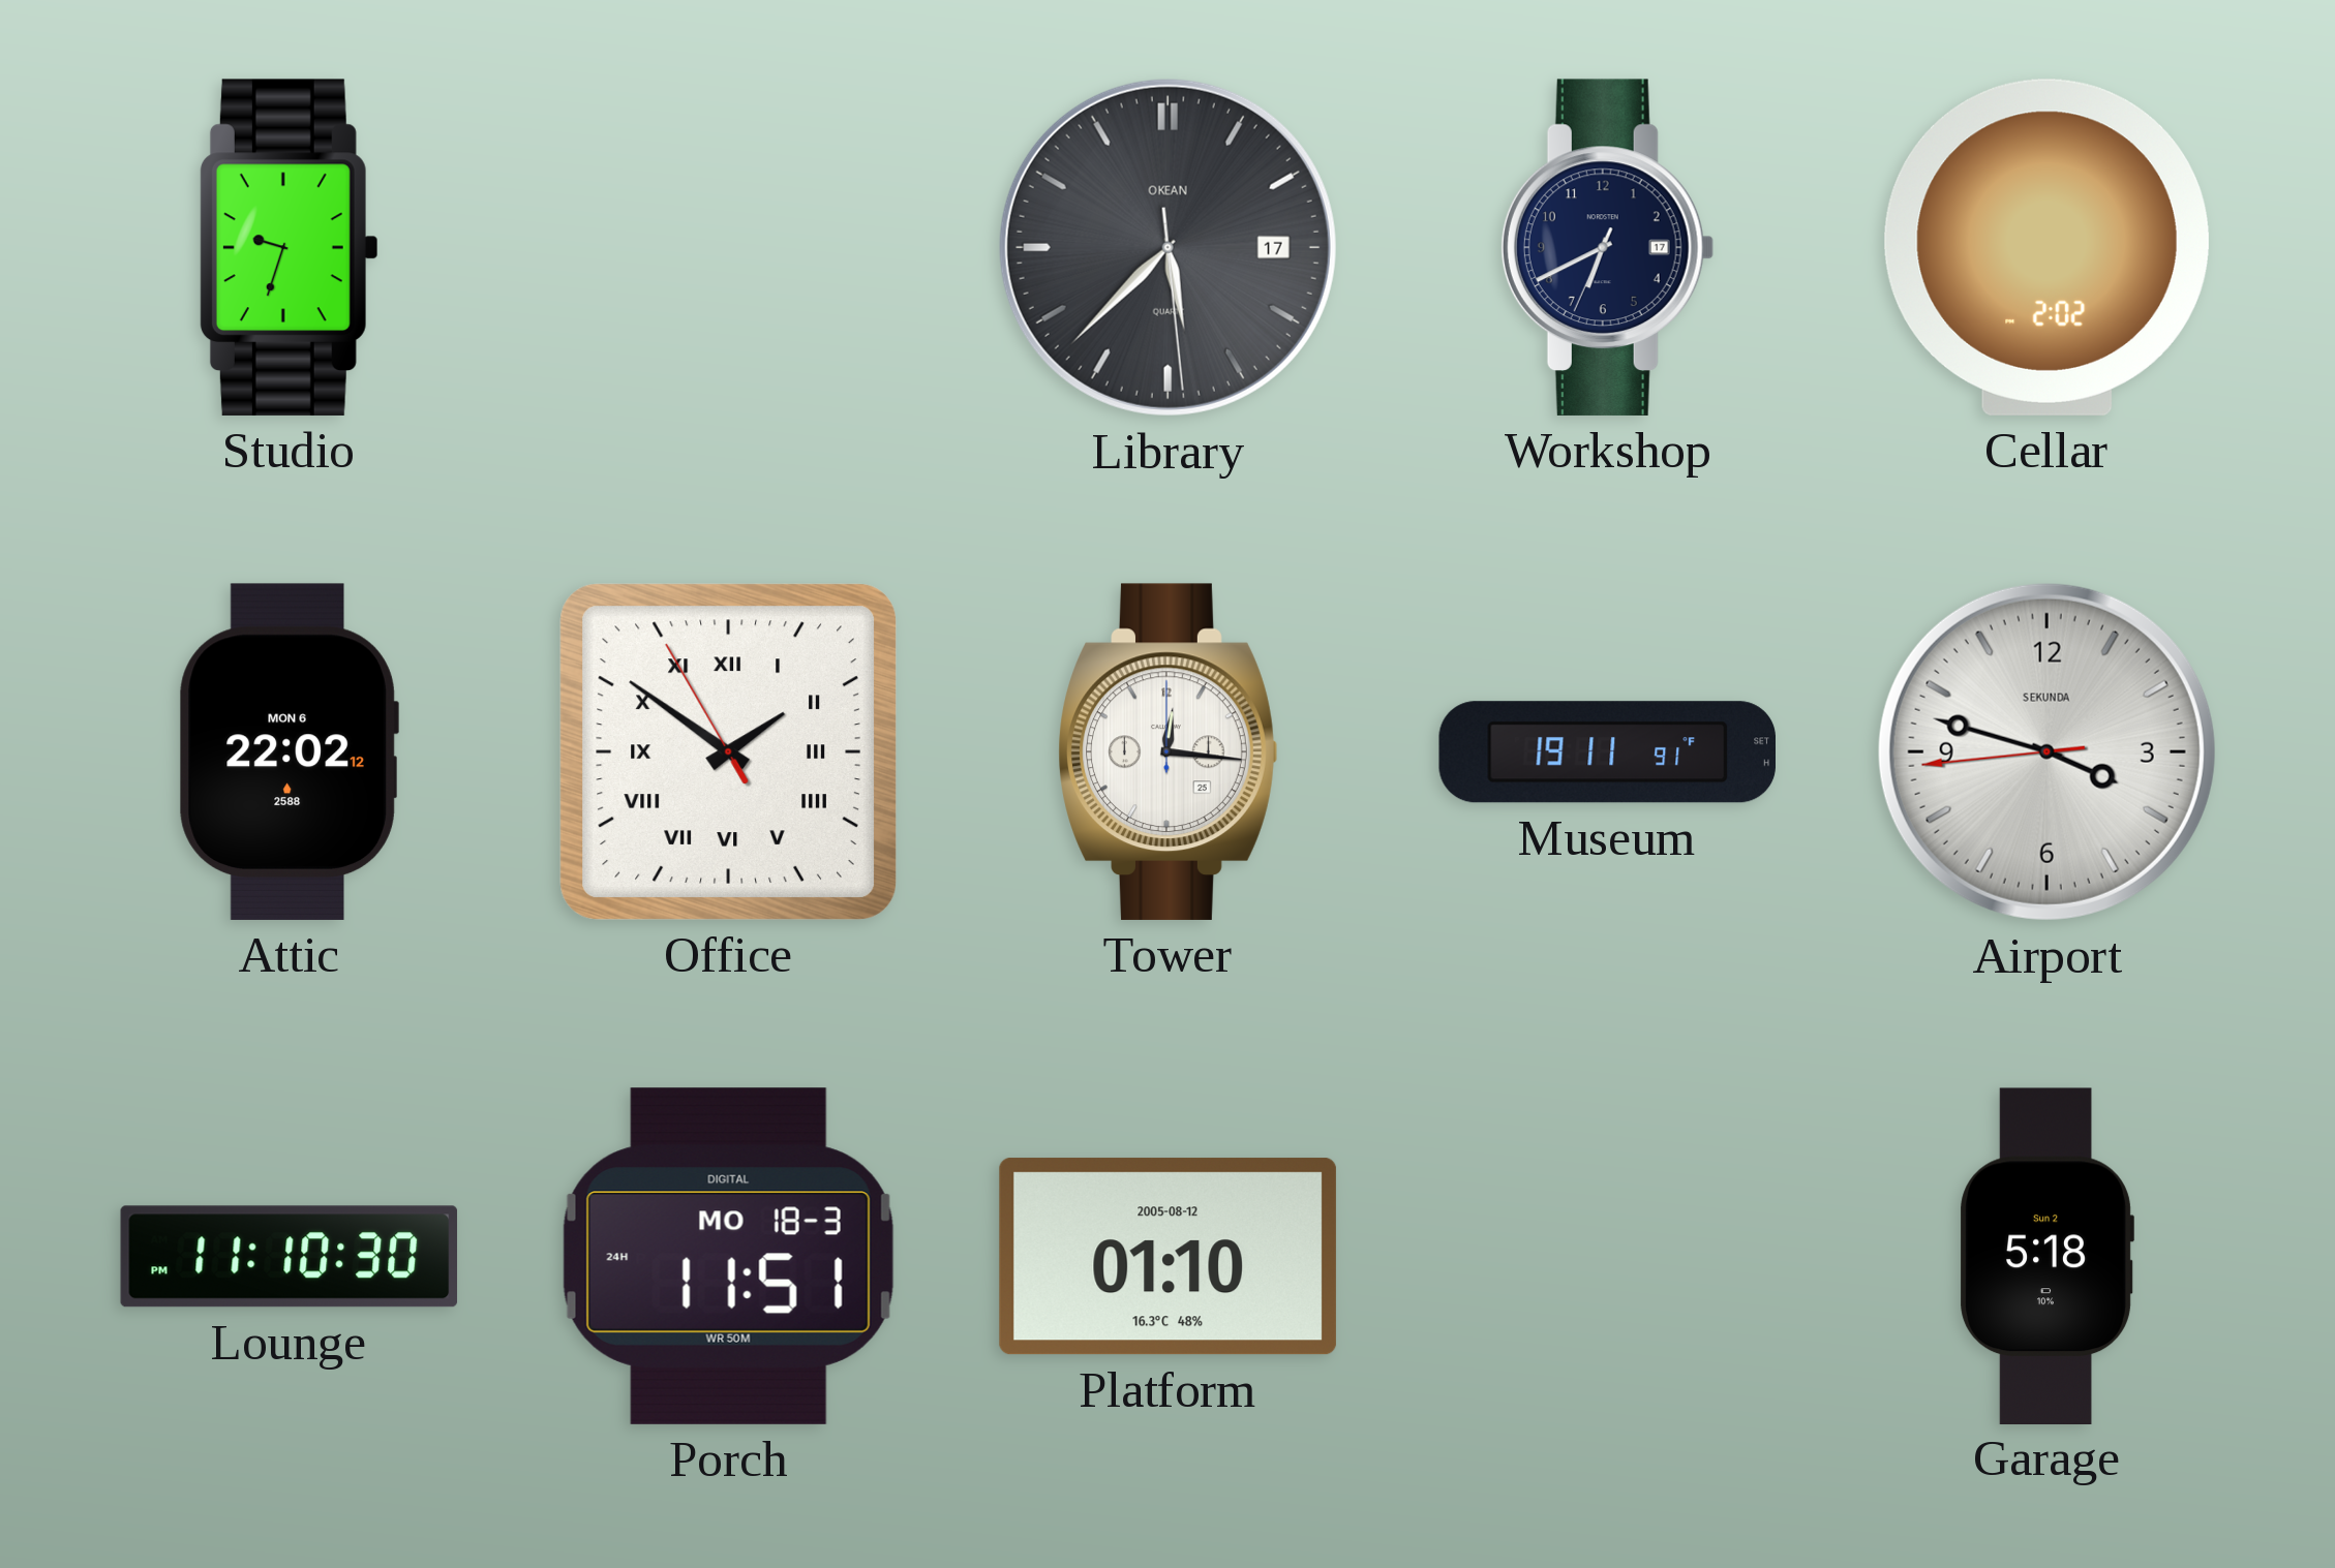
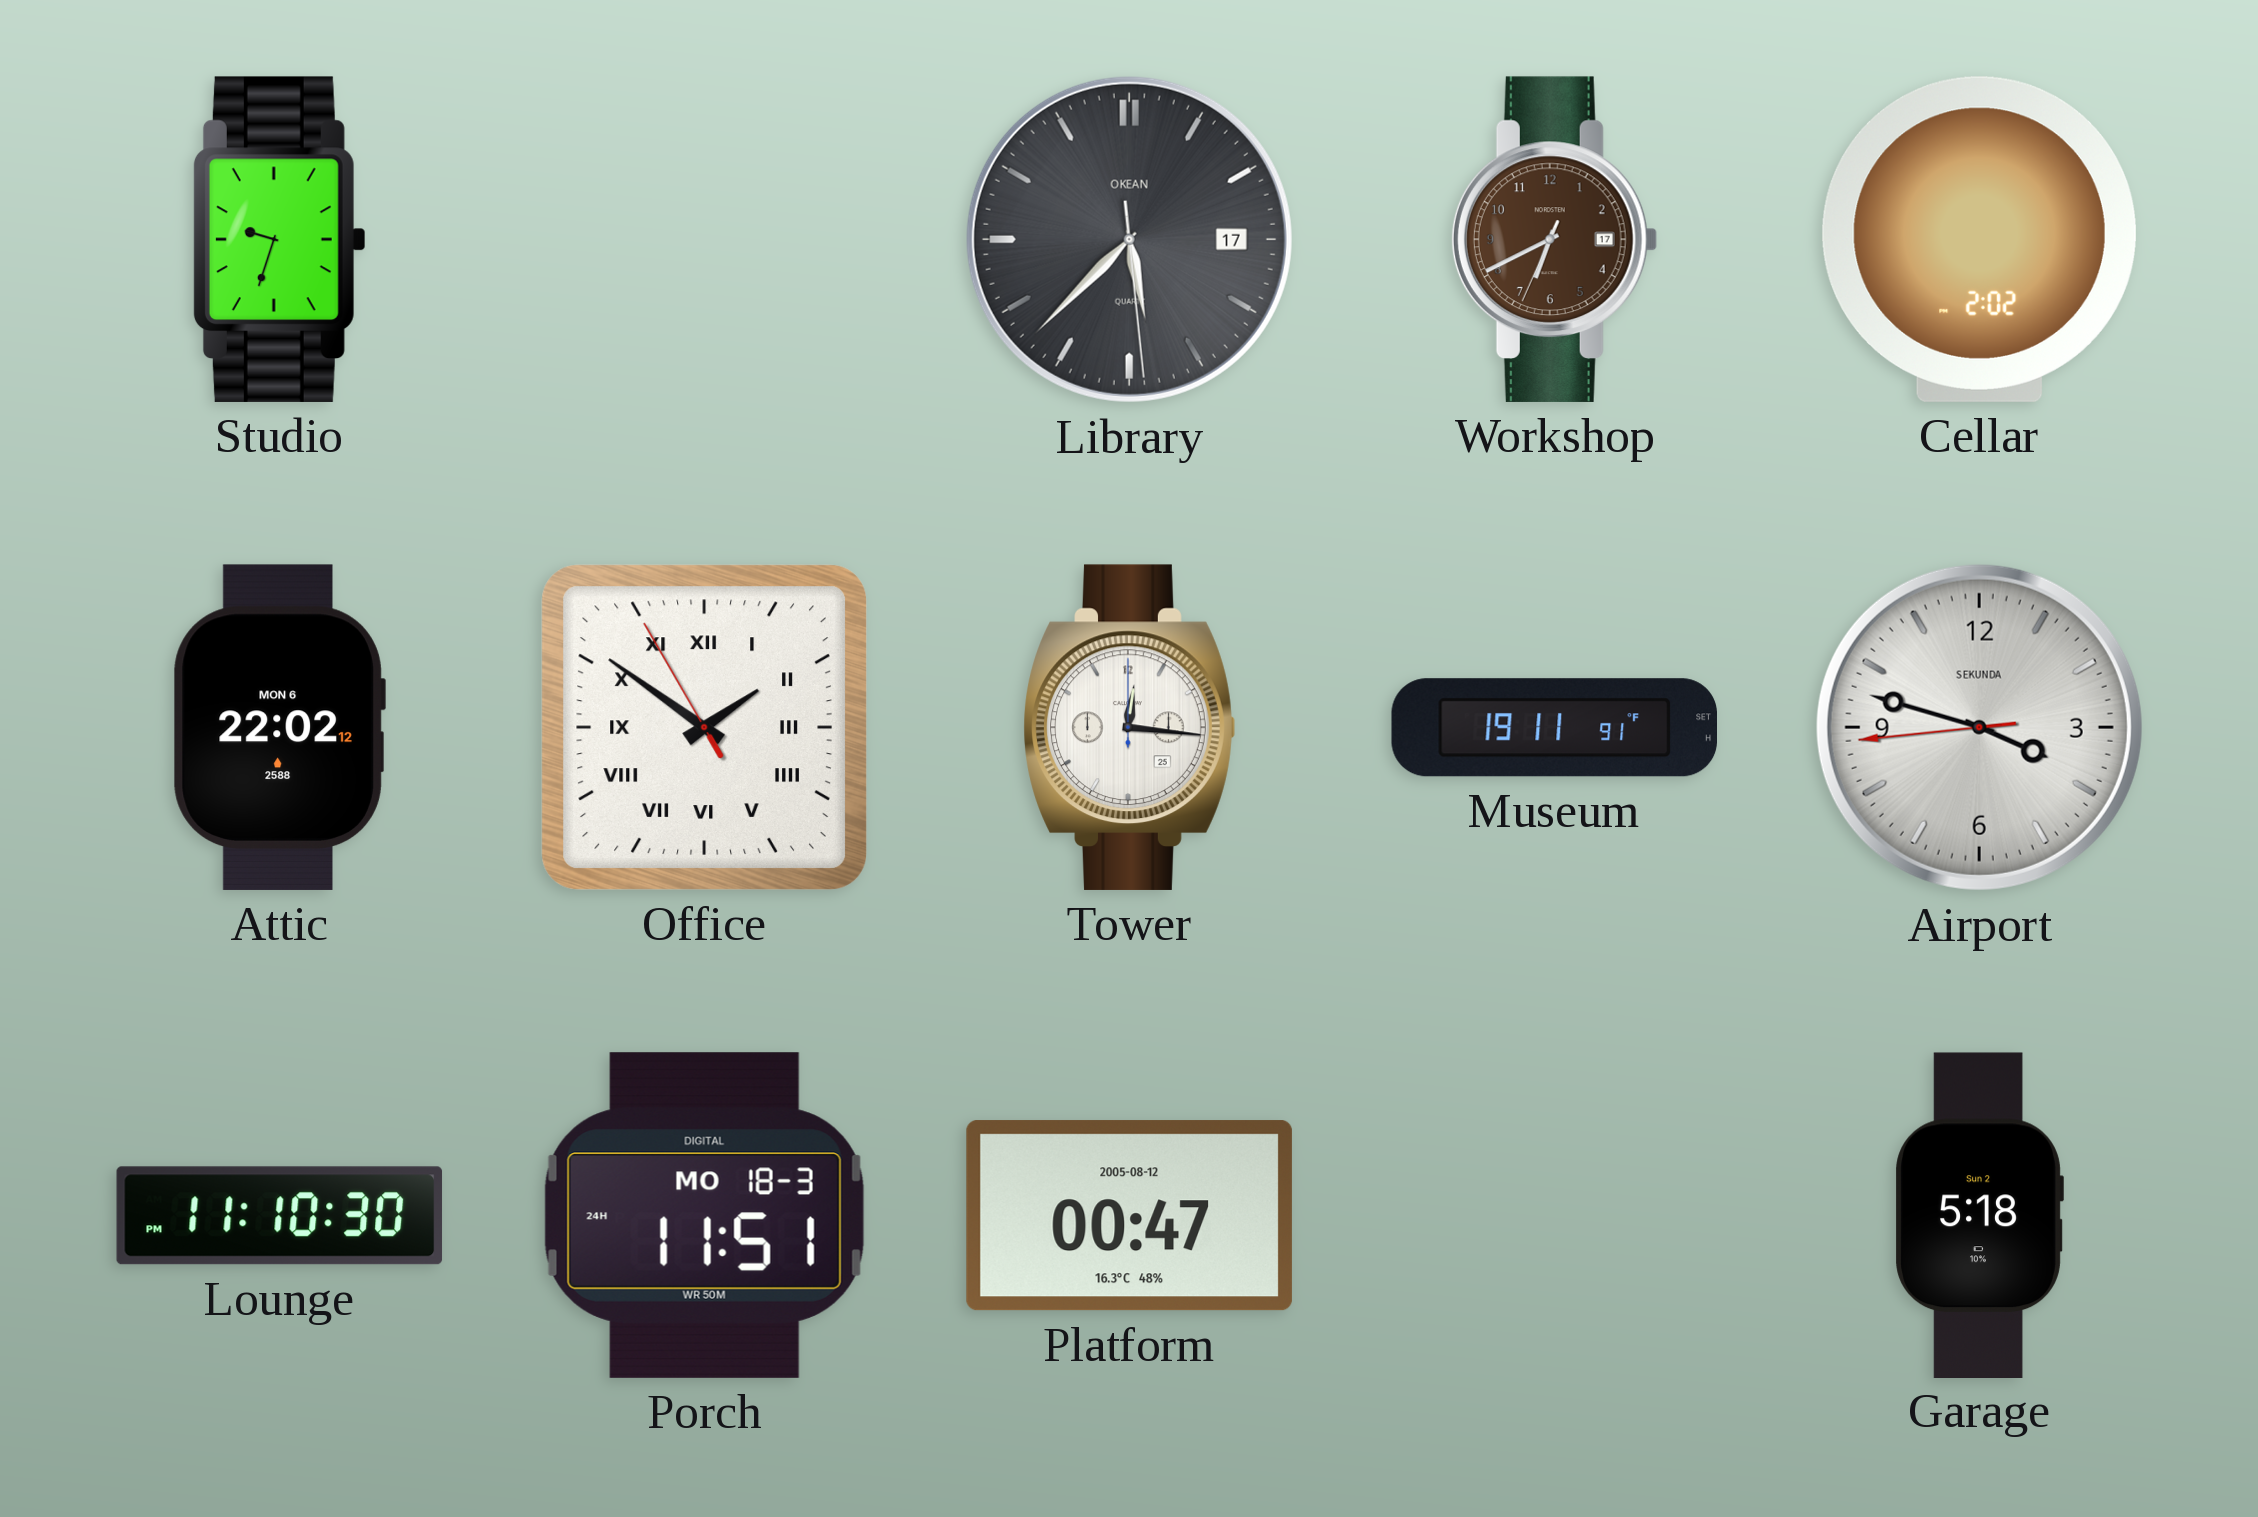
Workshop dial: navy -> brown (1554, 239)
Platform: 01:10 -> 00:47 (1129, 1216)
